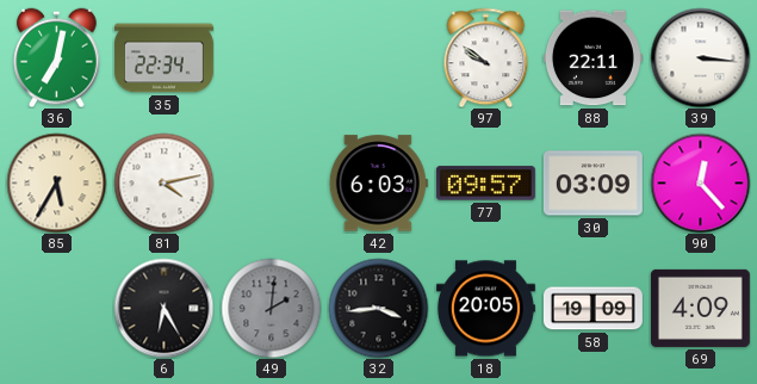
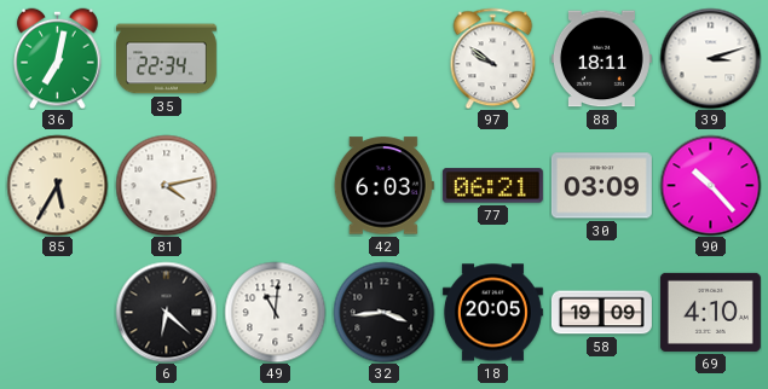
88: 22:11 -> 18:11 (601, 59)
39: 3:16 -> 3:12 (710, 58)
77: 09:57 -> 06:21 (492, 186)
90: 12:23 -> 10:23 (710, 185)
6: 6:25 -> 6:22 (166, 312)
49: 2:01 -> 11:01 (275, 312)
49 dial: grey -> white (275, 312)
69: 4:09 -> 4:10 (710, 312)
